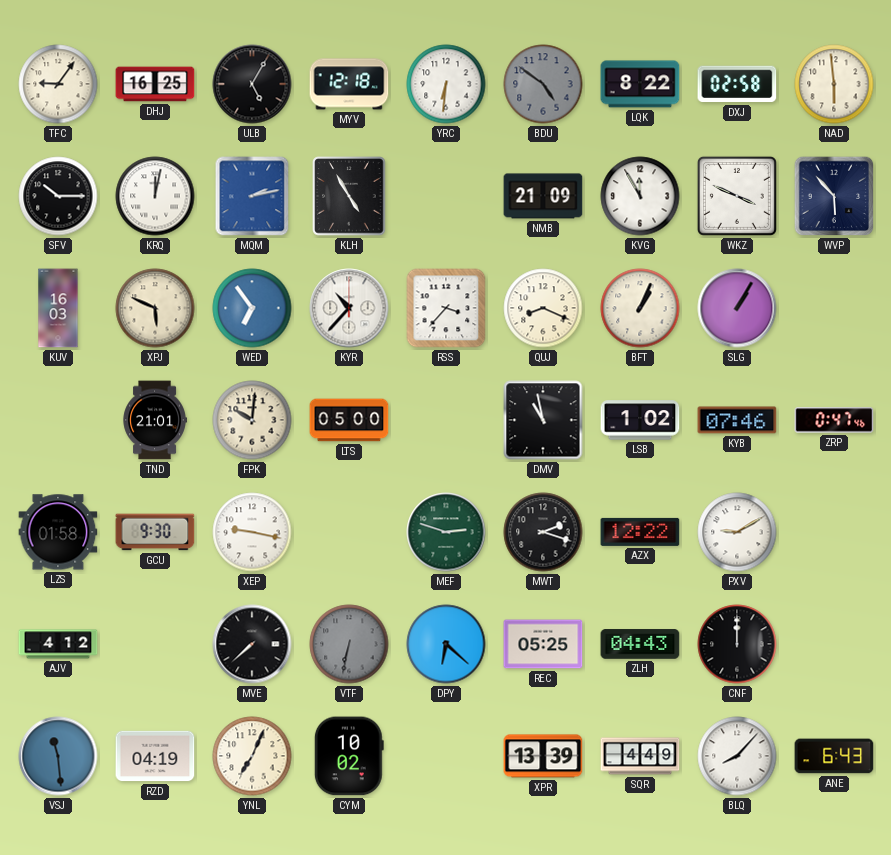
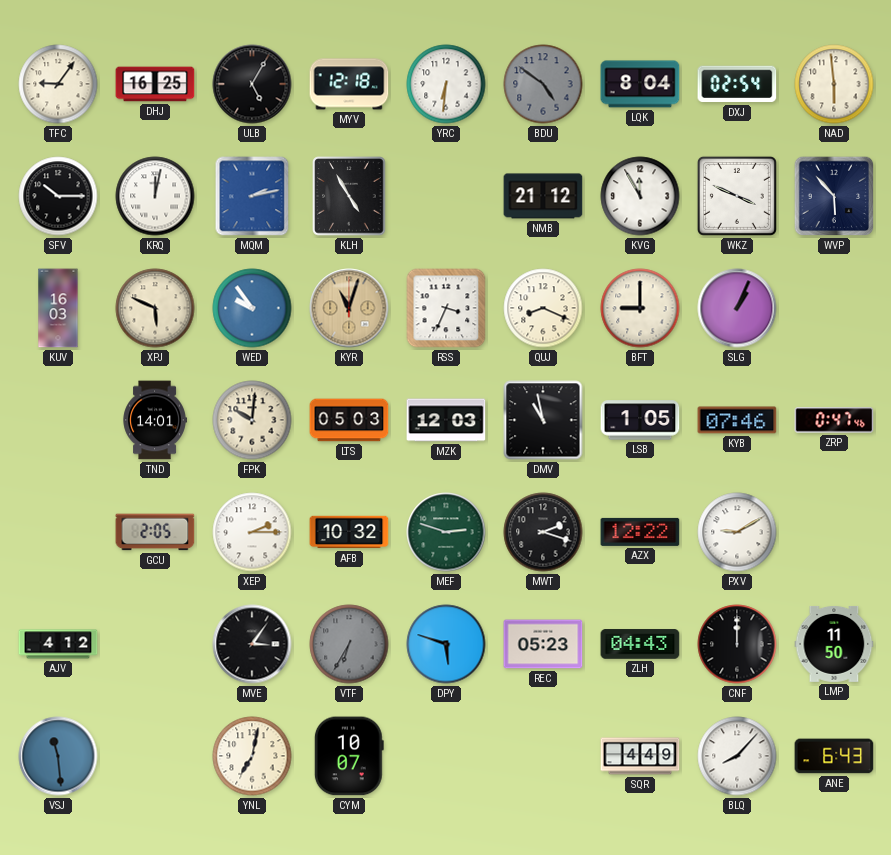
LQK: 8:22 -> 8:04 (640, 84)
DXJ: 02:58 -> 02:54 (737, 84)
NMB: 21:09 -> 21:12 (543, 196)
WED: 6:54 -> 9:54 (252, 308)
KYR: 10:37 -> 11:03 (349, 308)
KYR dial: white -> champagne (349, 308)
RSS: 3:37 -> 3:34 (446, 308)
BFT: 1:04 -> 9:00 (640, 308)
SLG: 1:05 -> 1:04 (737, 308)
TND: 21:01 -> 14:01 (155, 420)
LTS: 05:00 -> 05:03 (349, 420)
MZK: none -> 12:03 (446, 420)
LSB: 1:02 -> 1:05 (640, 420)
LZS: 01:58 -> none (58, 532)
GCU: 9:30 -> 2:05 (155, 532)
XEP: 9:17 -> 2:15 (252, 532)
AFB: none -> 10:32 (349, 532)
MVE: 7:38 -> 3:06 (252, 644)
VTF: 6:32 -> 6:35 (349, 644)
DPY: 6:22 -> 5:48 (446, 644)
REC: 05:25 -> 05:23 (543, 644)
LMP: none -> 11:50 (834, 644)
RZD: 04:19 -> none (155, 756)
YNL: 7:04 -> 7:02 (252, 756)
CYM: 10:02 -> 10:07 (349, 756)
XPR: 13:39 -> none (543, 756)
